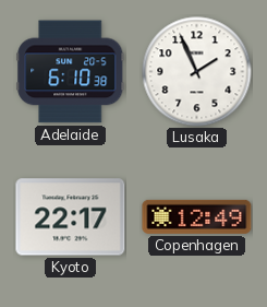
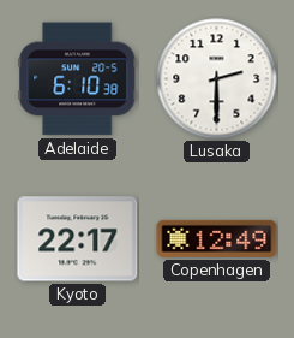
Lusaka: 1:56 -> 2:30 (217, 79)
